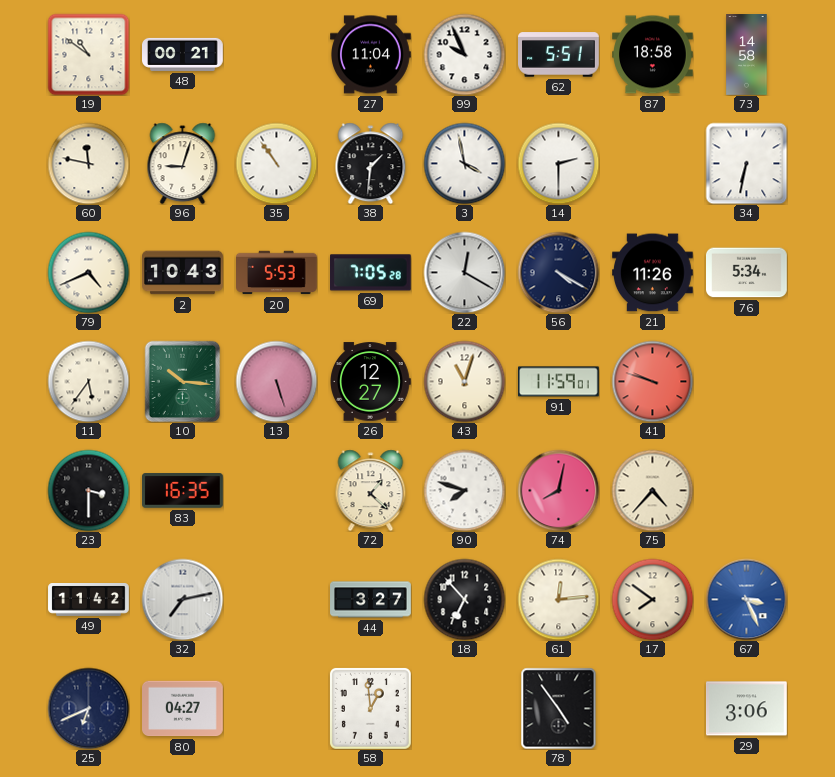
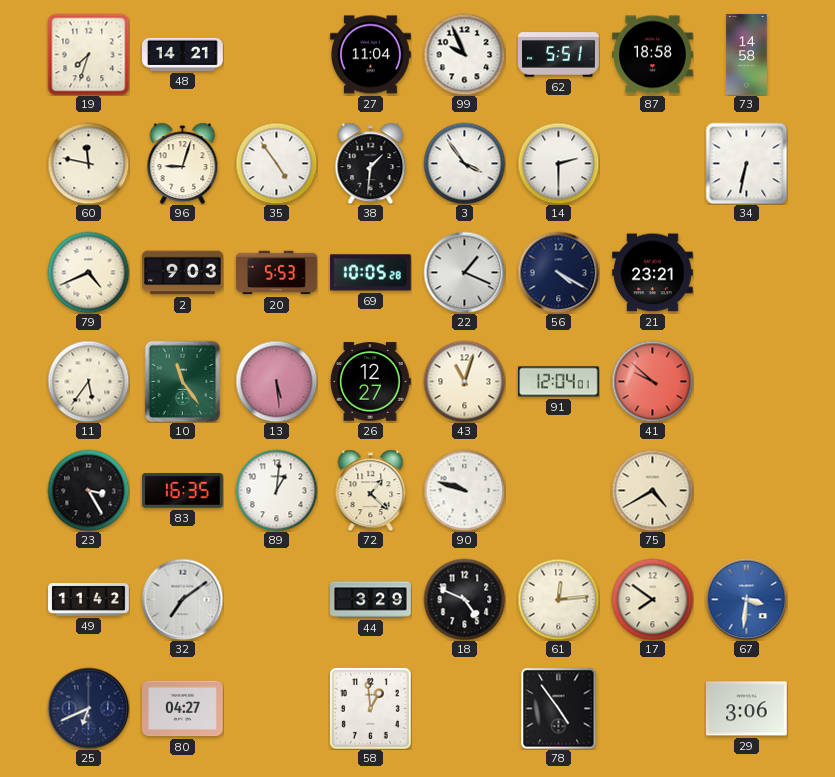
19: 10:51 -> 7:33 (88, 54)
48: 00:21 -> 14:21 (183, 54)
35: 10:54 -> 4:54 (276, 163)
3: 3:58 -> 3:54 (464, 163)
2: 10:43 -> 9:03 (183, 273)
69: 7:05 -> 10:05 (371, 273)
22: 12:20 -> 1:19 (464, 272)
21: 11:26 -> 23:21 (653, 273)
76: 5:34 -> none (747, 273)
10: 10:16 -> 11:24 (183, 381)
13: 5:27 -> 5:29 (276, 381)
91: 11:59 -> 12:04 (559, 382)
41: 9:48 -> 9:52 (652, 381)
23: 3:30 -> 3:25 (88, 490)
89: none -> 1:01 (276, 490)
90: 7:48 -> 9:48 (464, 490)
74: 8:02 -> none (558, 490)
75: 4:37 -> 4:40 (652, 490)
32: 7:13 -> 7:09 (182, 599)
44: 3:27 -> 3:29 (371, 600)
18: 6:53 -> 4:49 (464, 599)
67: 3:26 -> 3:31 (746, 599)
